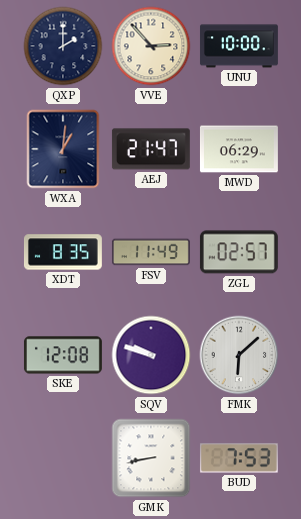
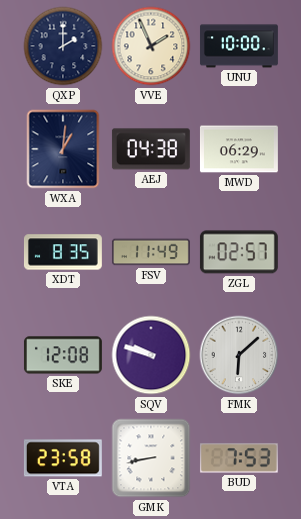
VVE: 2:53 -> 1:56 (151, 46)
AEJ: 21:47 -> 04:38 (151, 149)
VTA: none -> 23:58 (63, 458)
